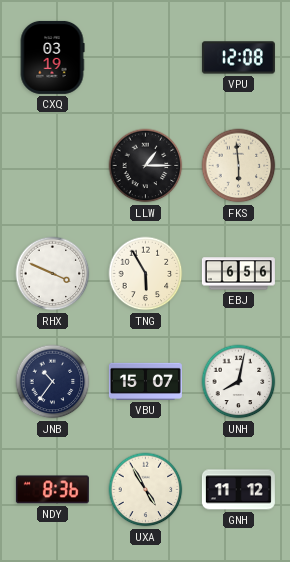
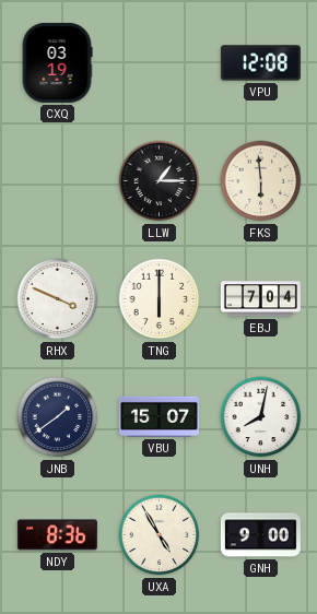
TNG: 5:55 -> 6:00 (160, 299)
EBJ: 6:56 -> 7:04 (260, 299)
JNB: 10:36 -> 1:39 (58, 417)
GNH: 11:12 -> 9:00 (260, 535)
